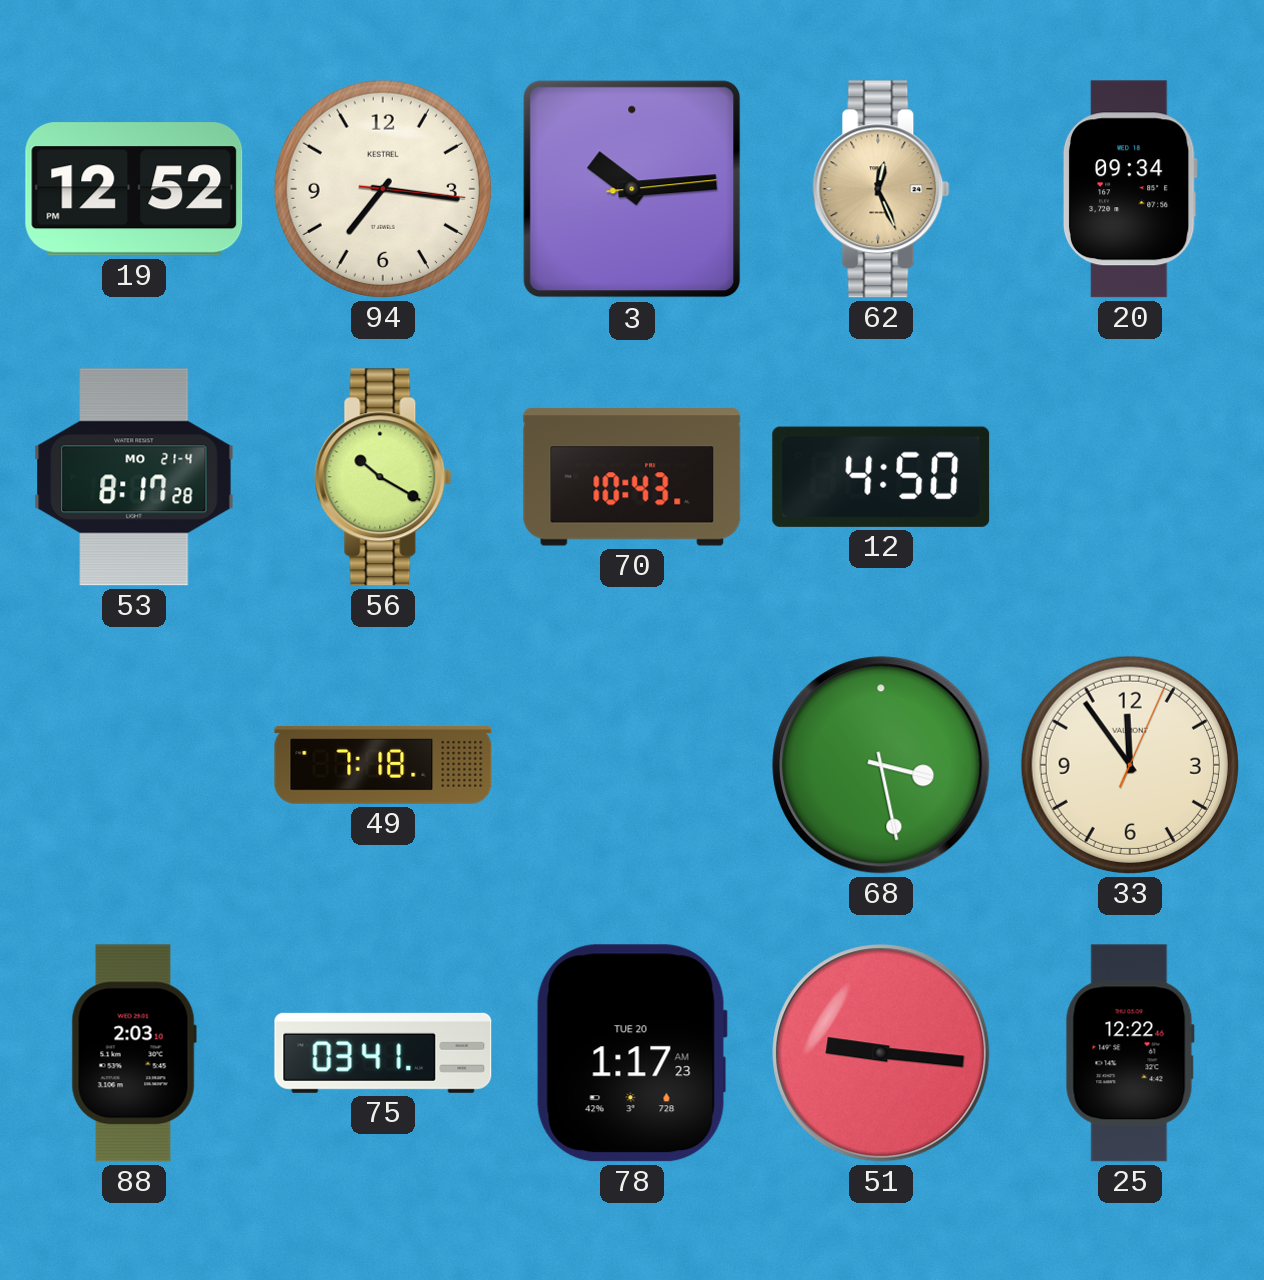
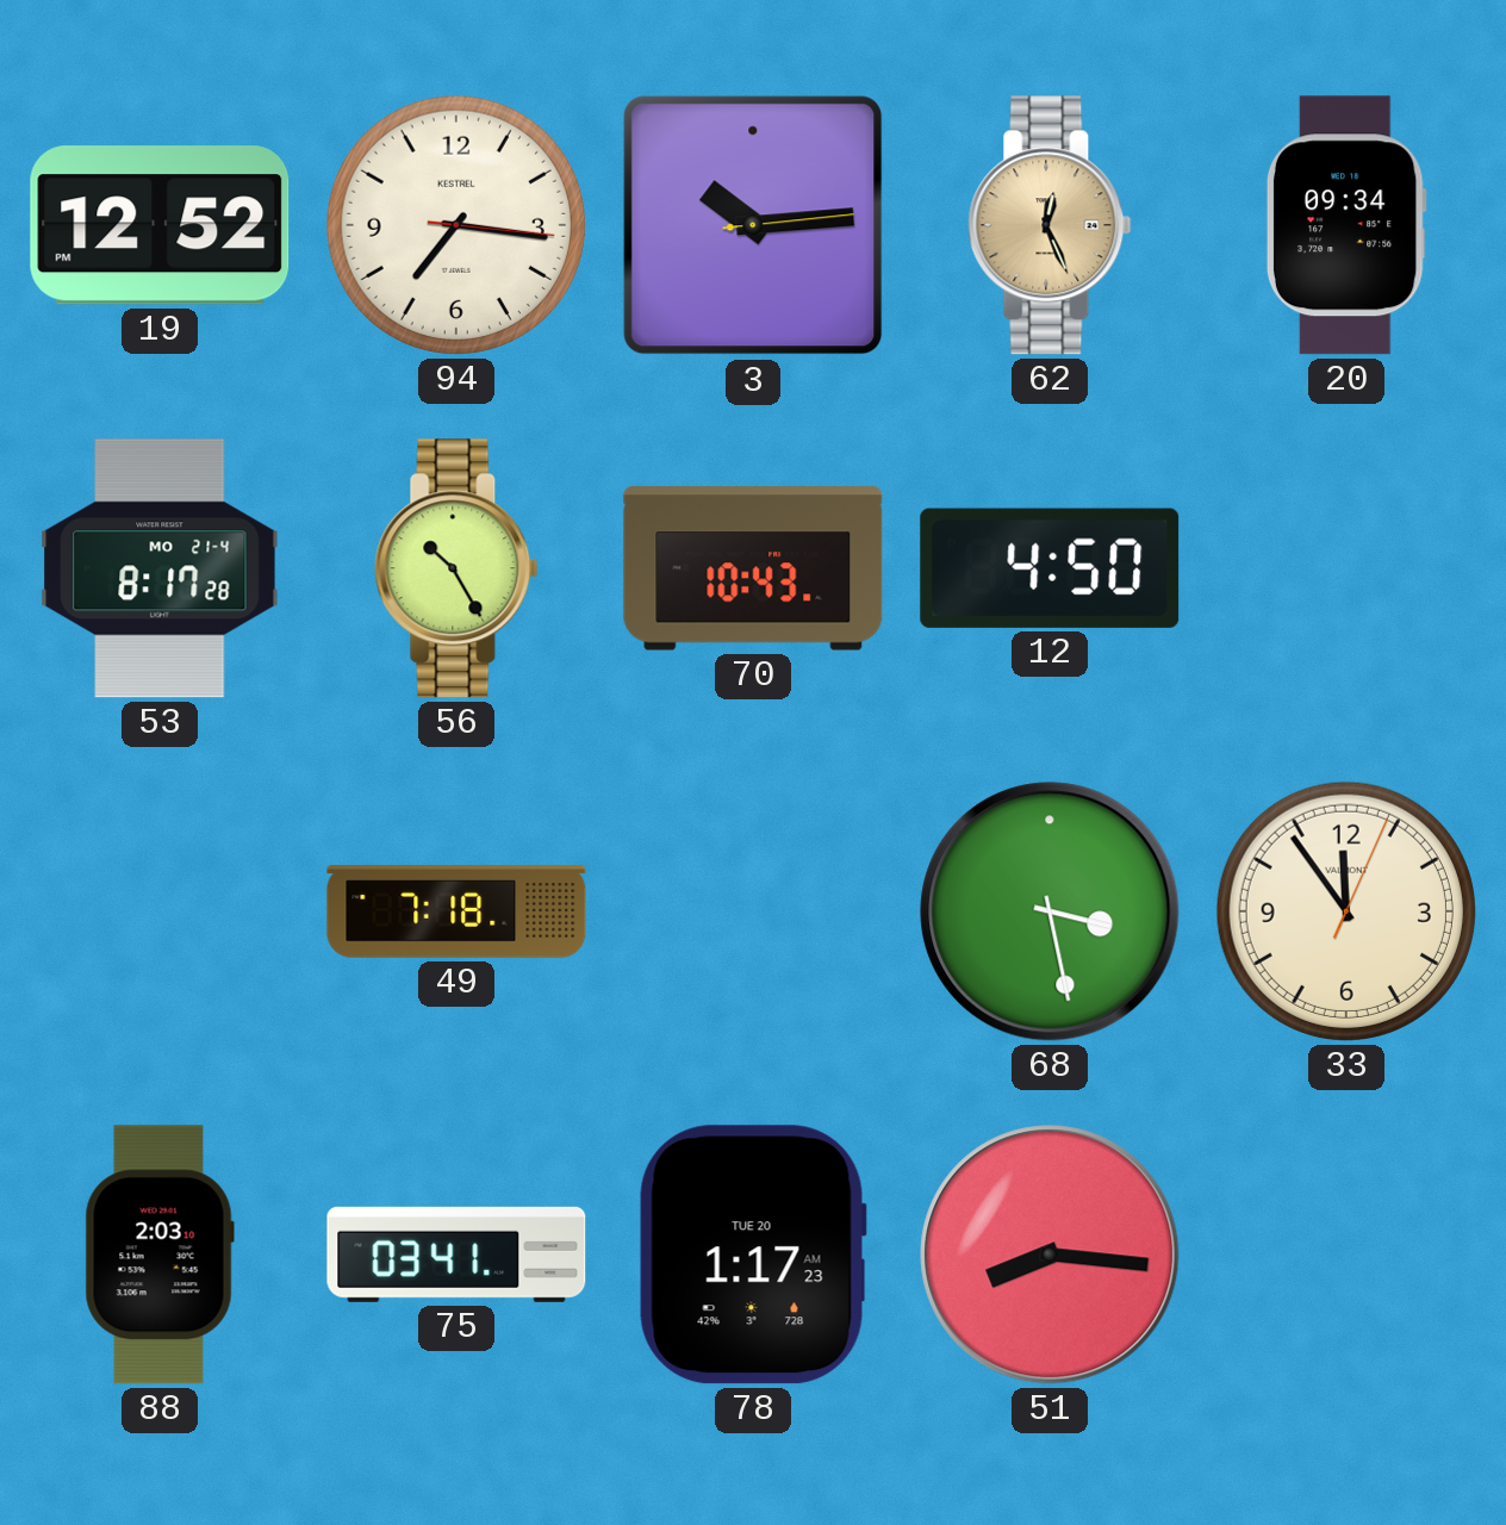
56: 10:20 -> 10:25 (456, 568)
51: 9:16 -> 8:16 (1050, 1255)
25: 12:22 -> none (1130, 1053)
